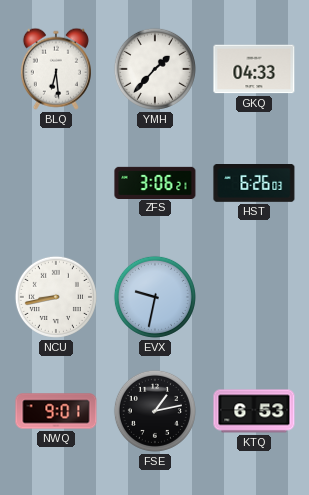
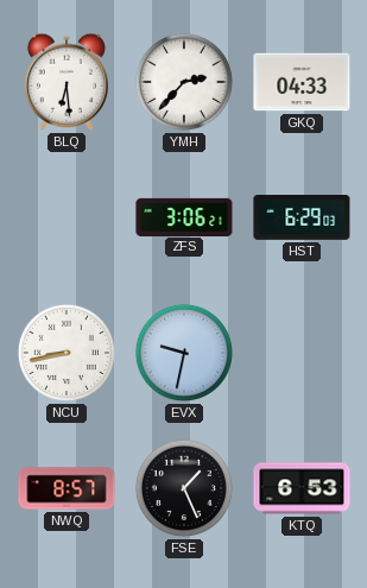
YMH: 1:37 -> 2:37 (184, 82)
HST: 6:26 -> 6:29 (302, 219)
NWQ: 9:01 -> 8:57 (67, 488)
FSE: 1:13 -> 1:26 (184, 488)
